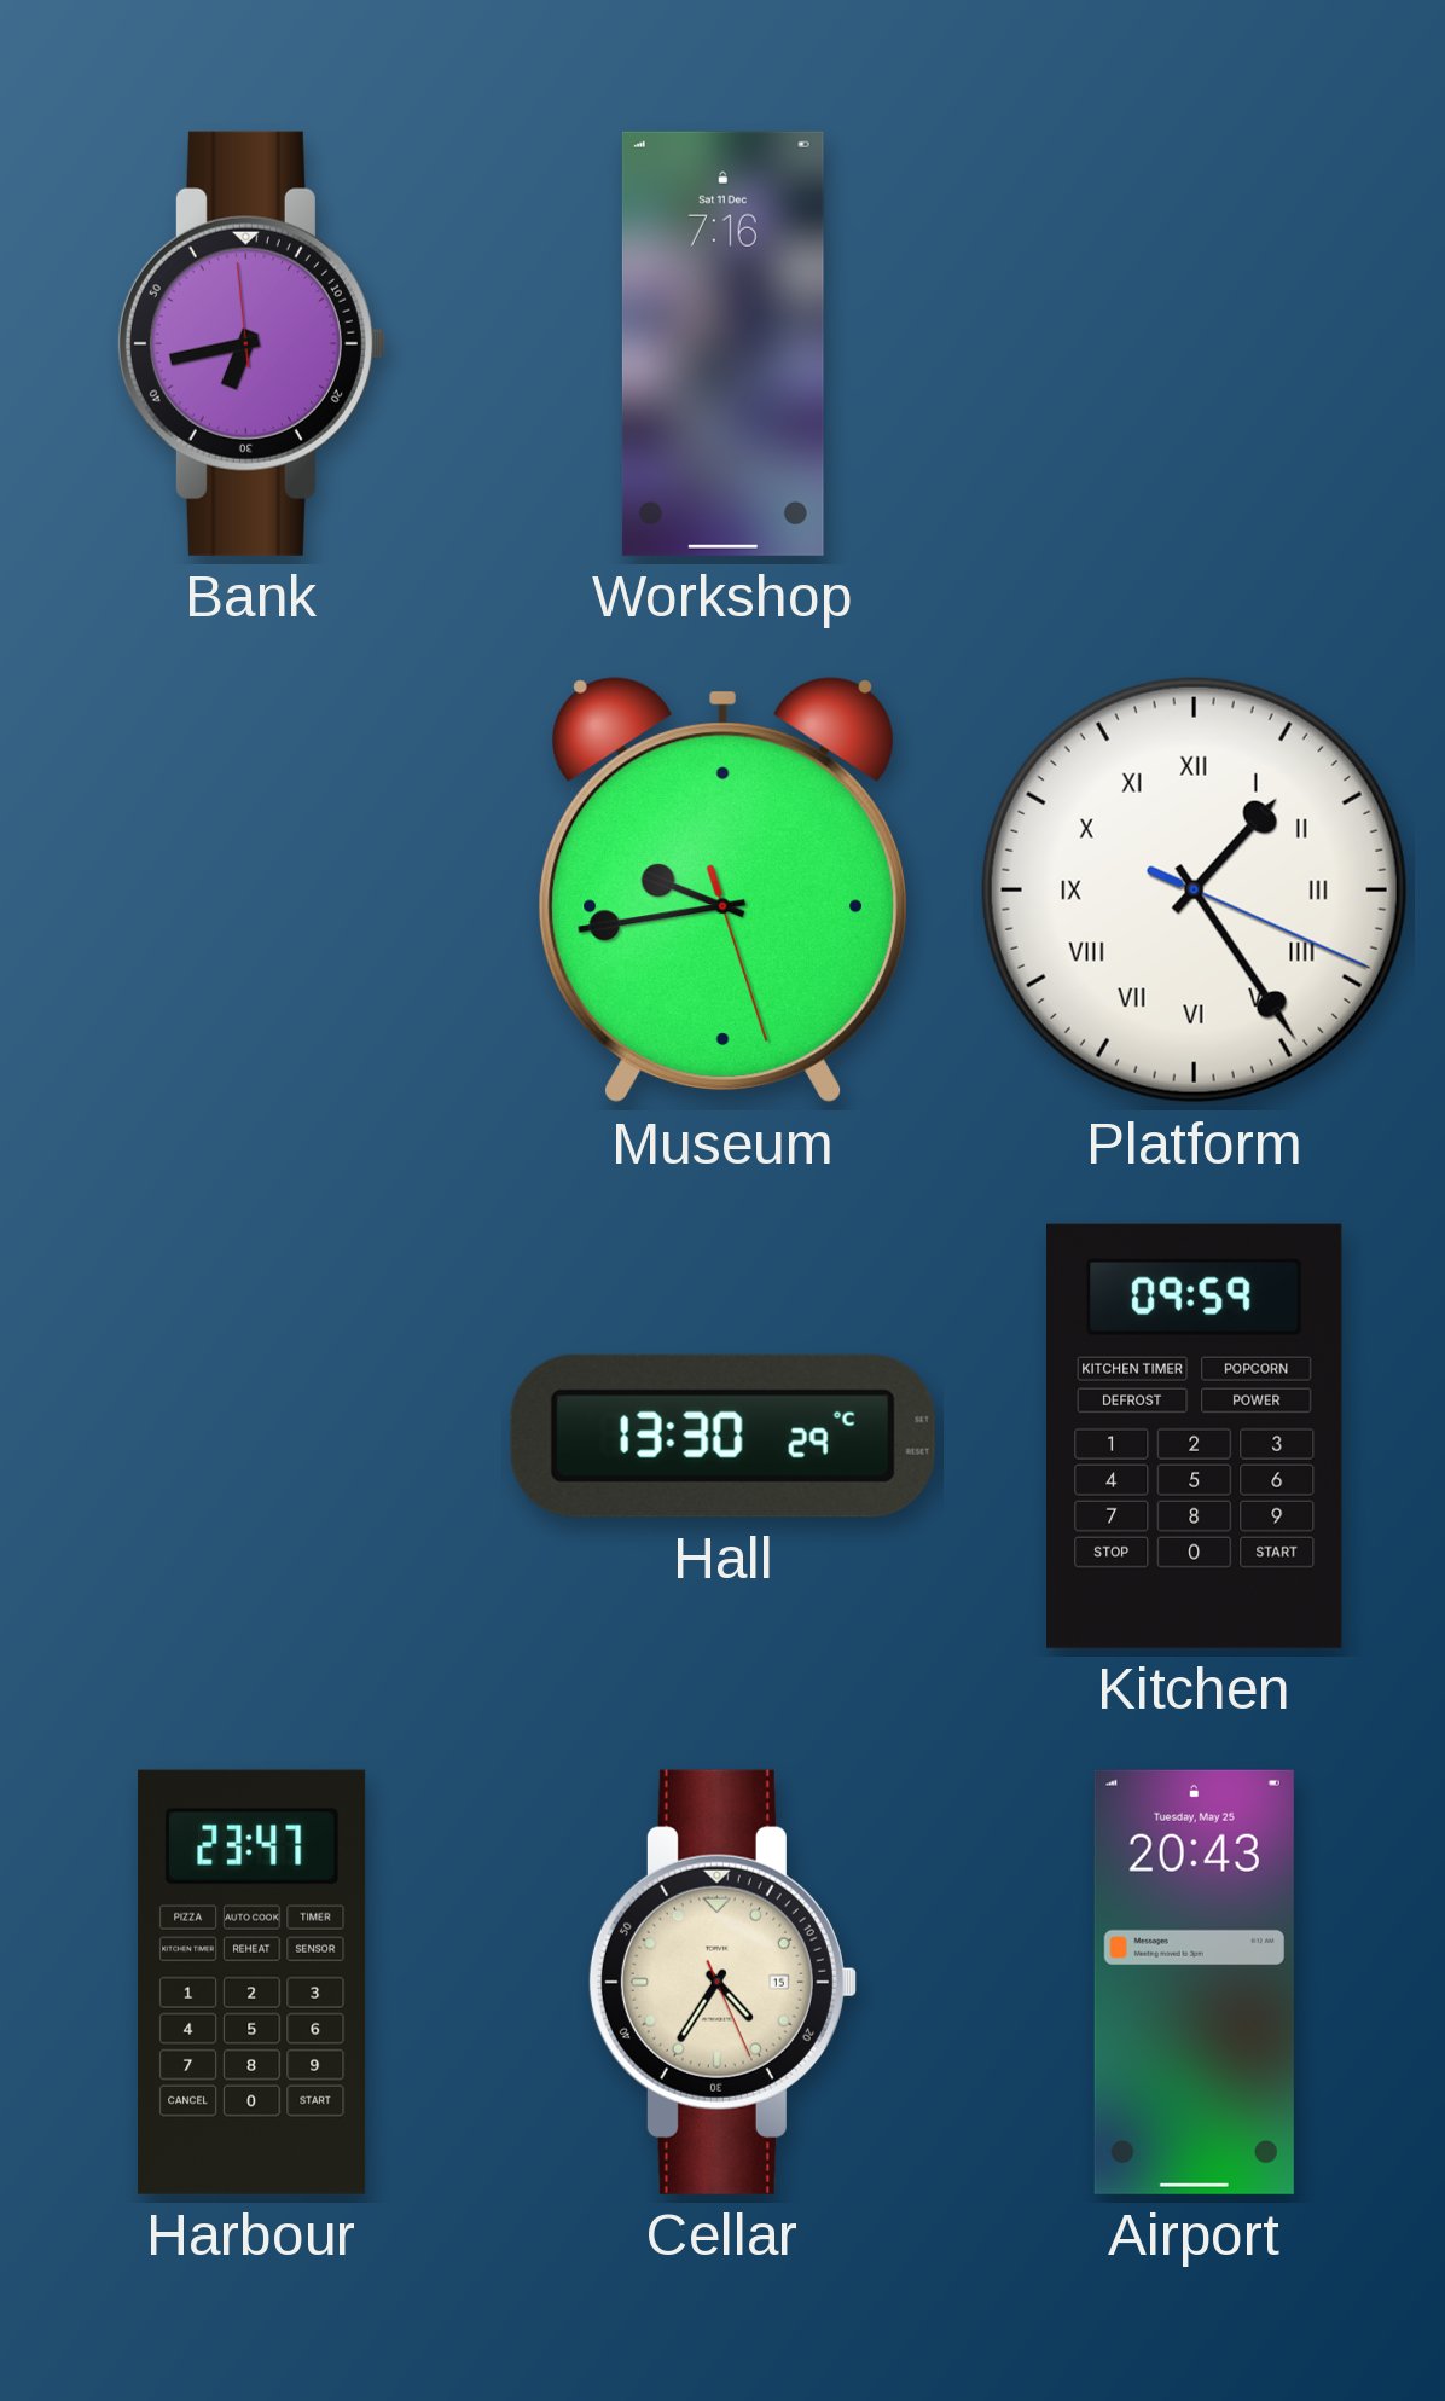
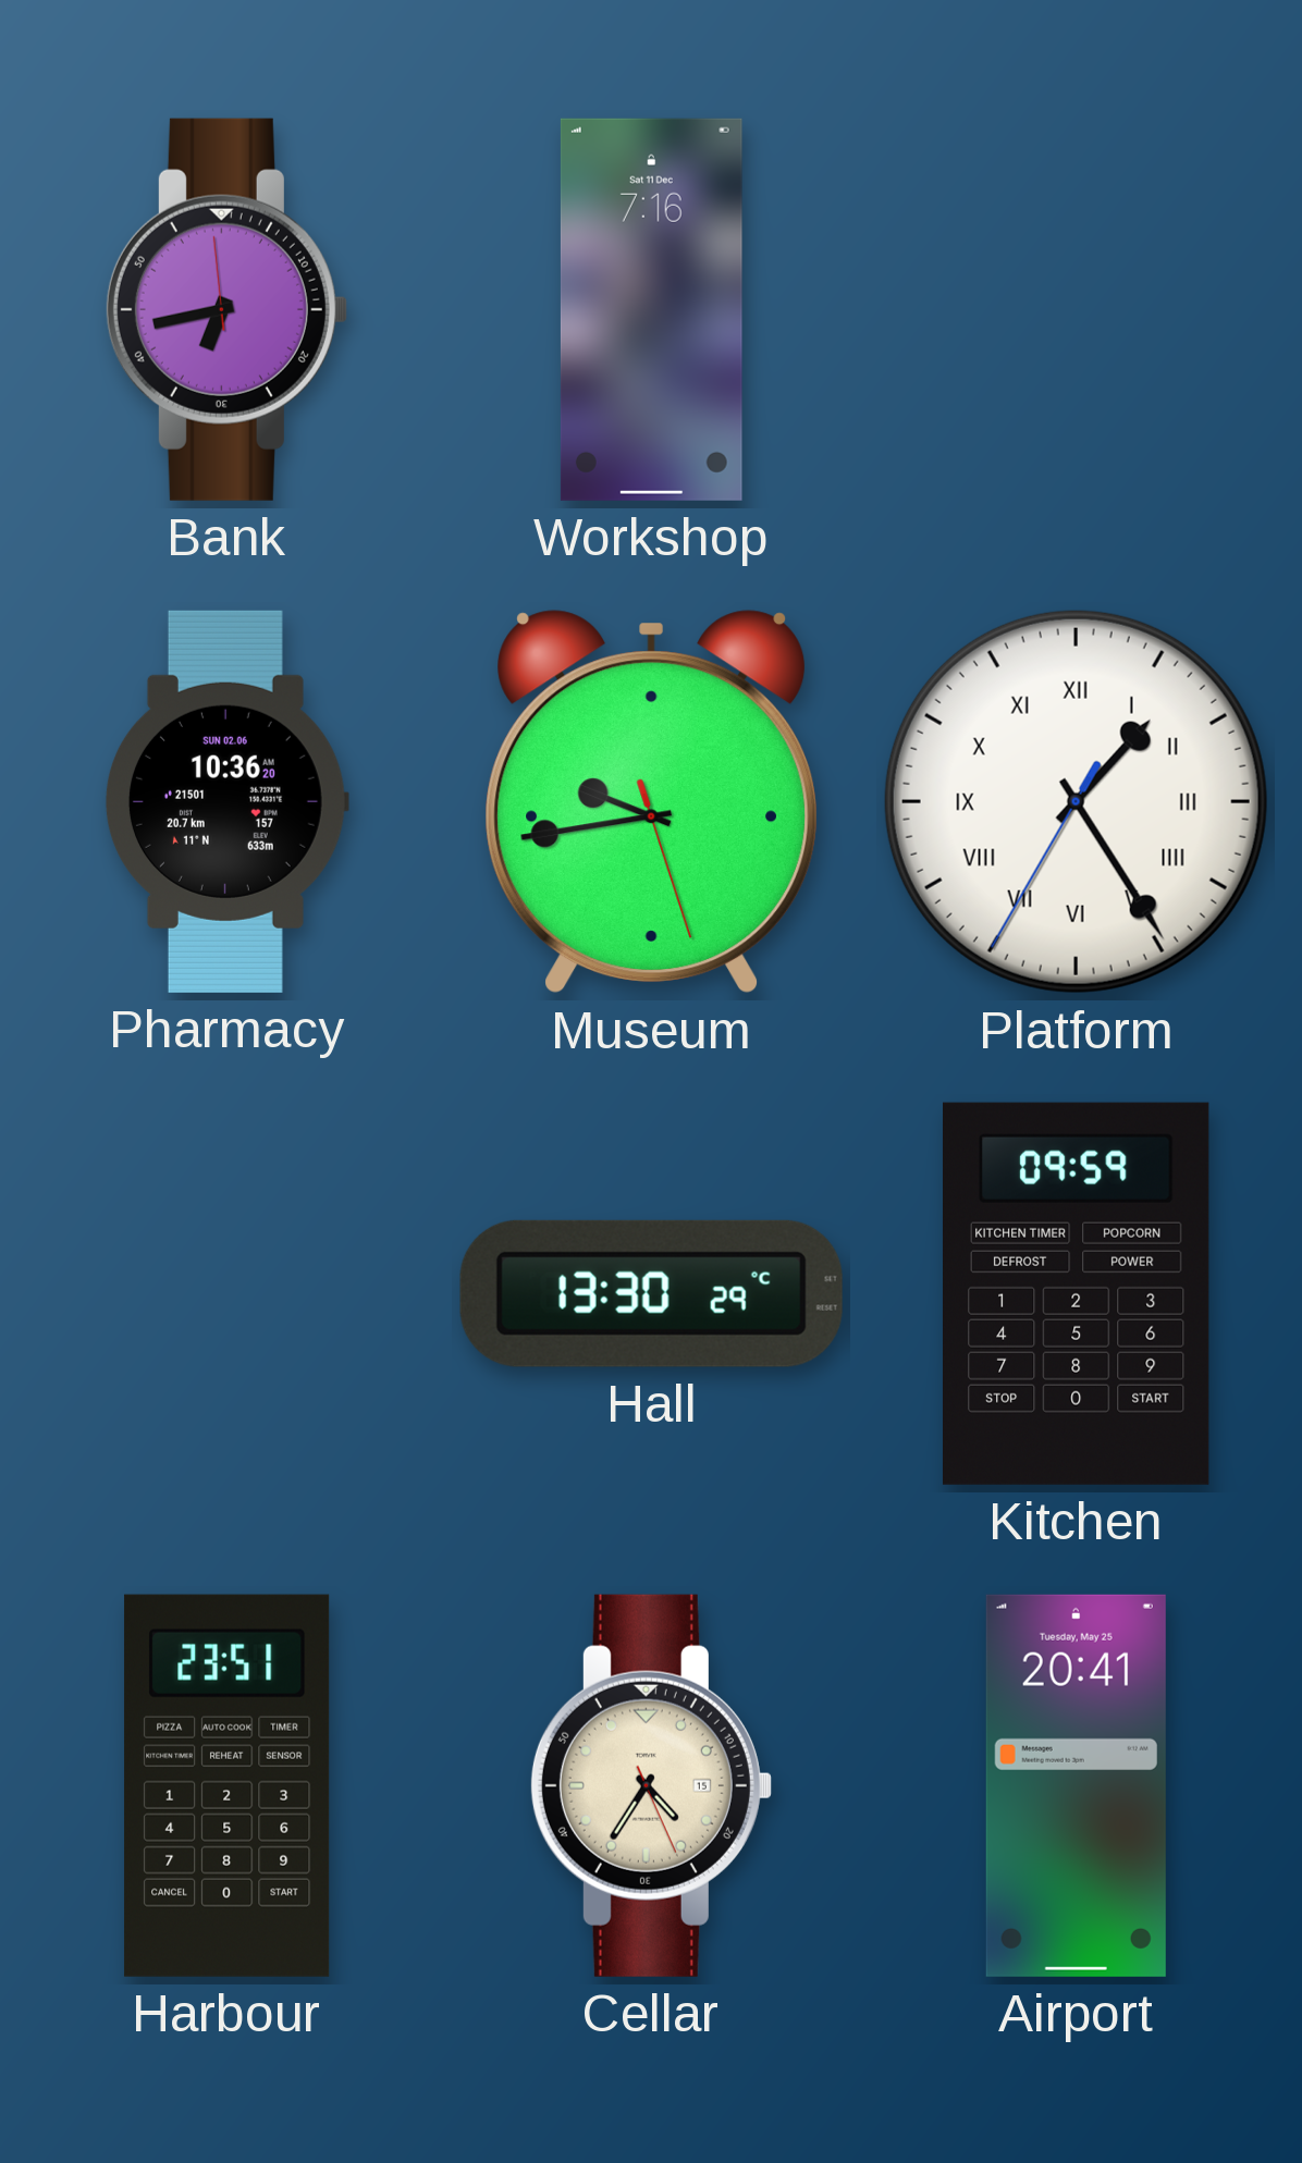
Pharmacy: none -> 10:36 (226, 801)
Platform: 1:24:19 -> 1:24:35 (1076, 801)
Harbour: 23:47 -> 23:51 (228, 1785)
Airport: 20:43 -> 20:41 (1076, 1785)
